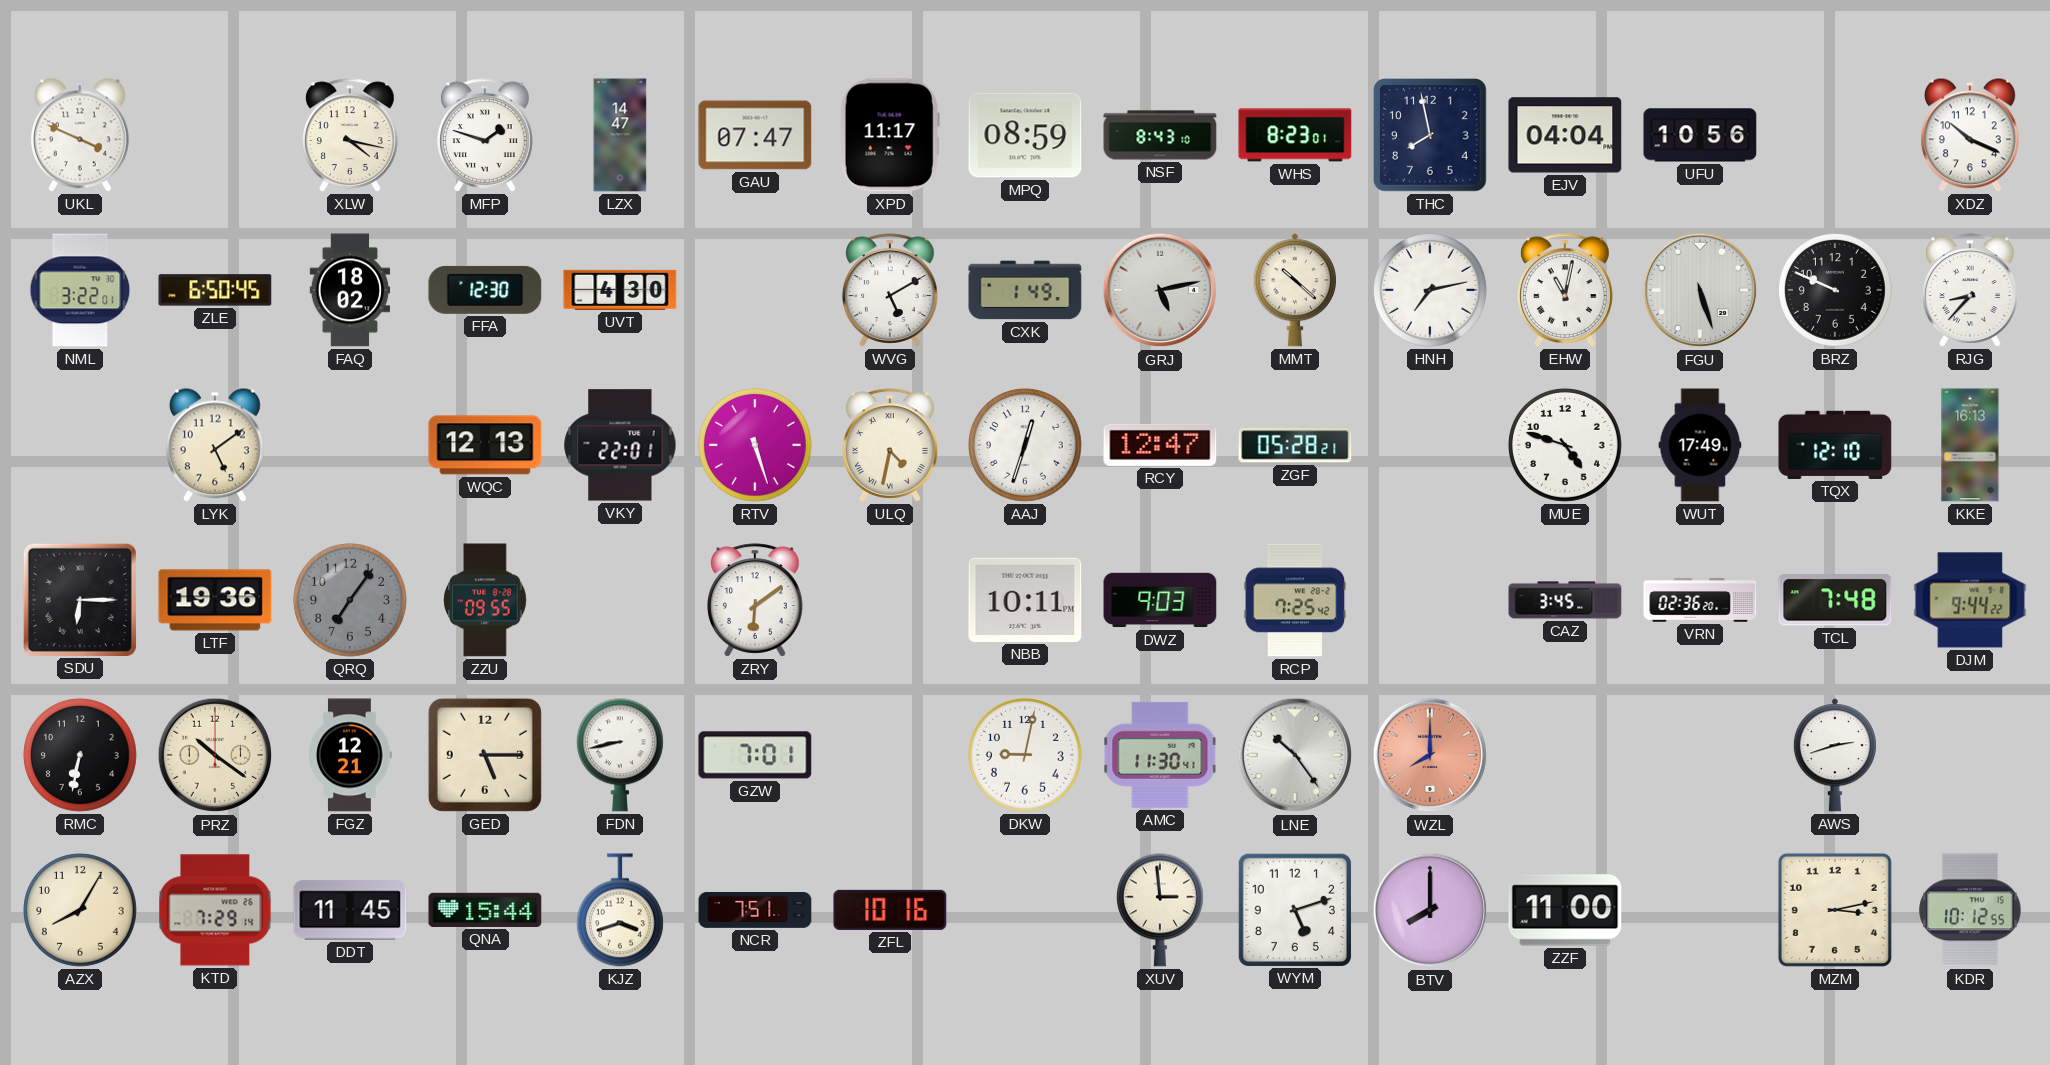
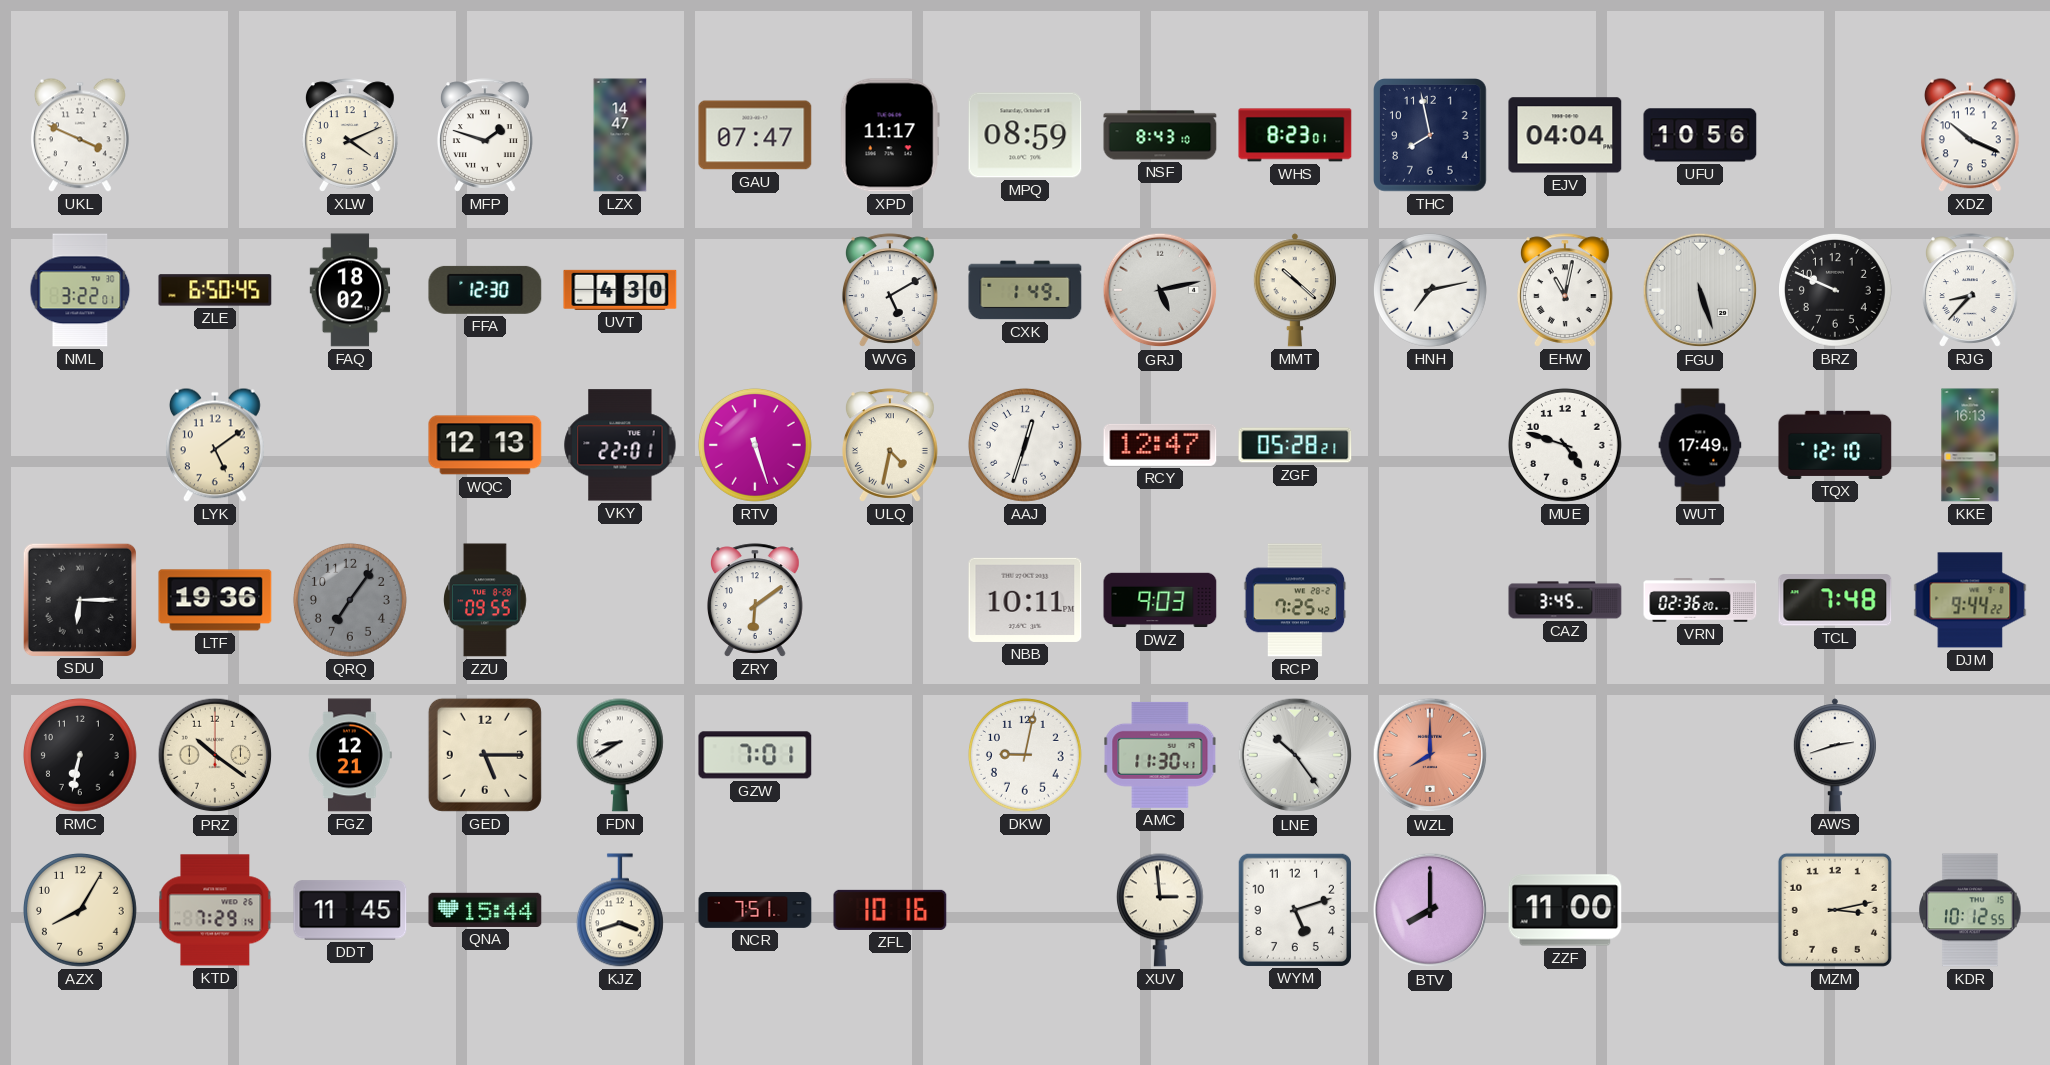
XLW: 4:17 -> 4:11 (350, 135)
FDN: 8:43 -> 8:40 (620, 755)
